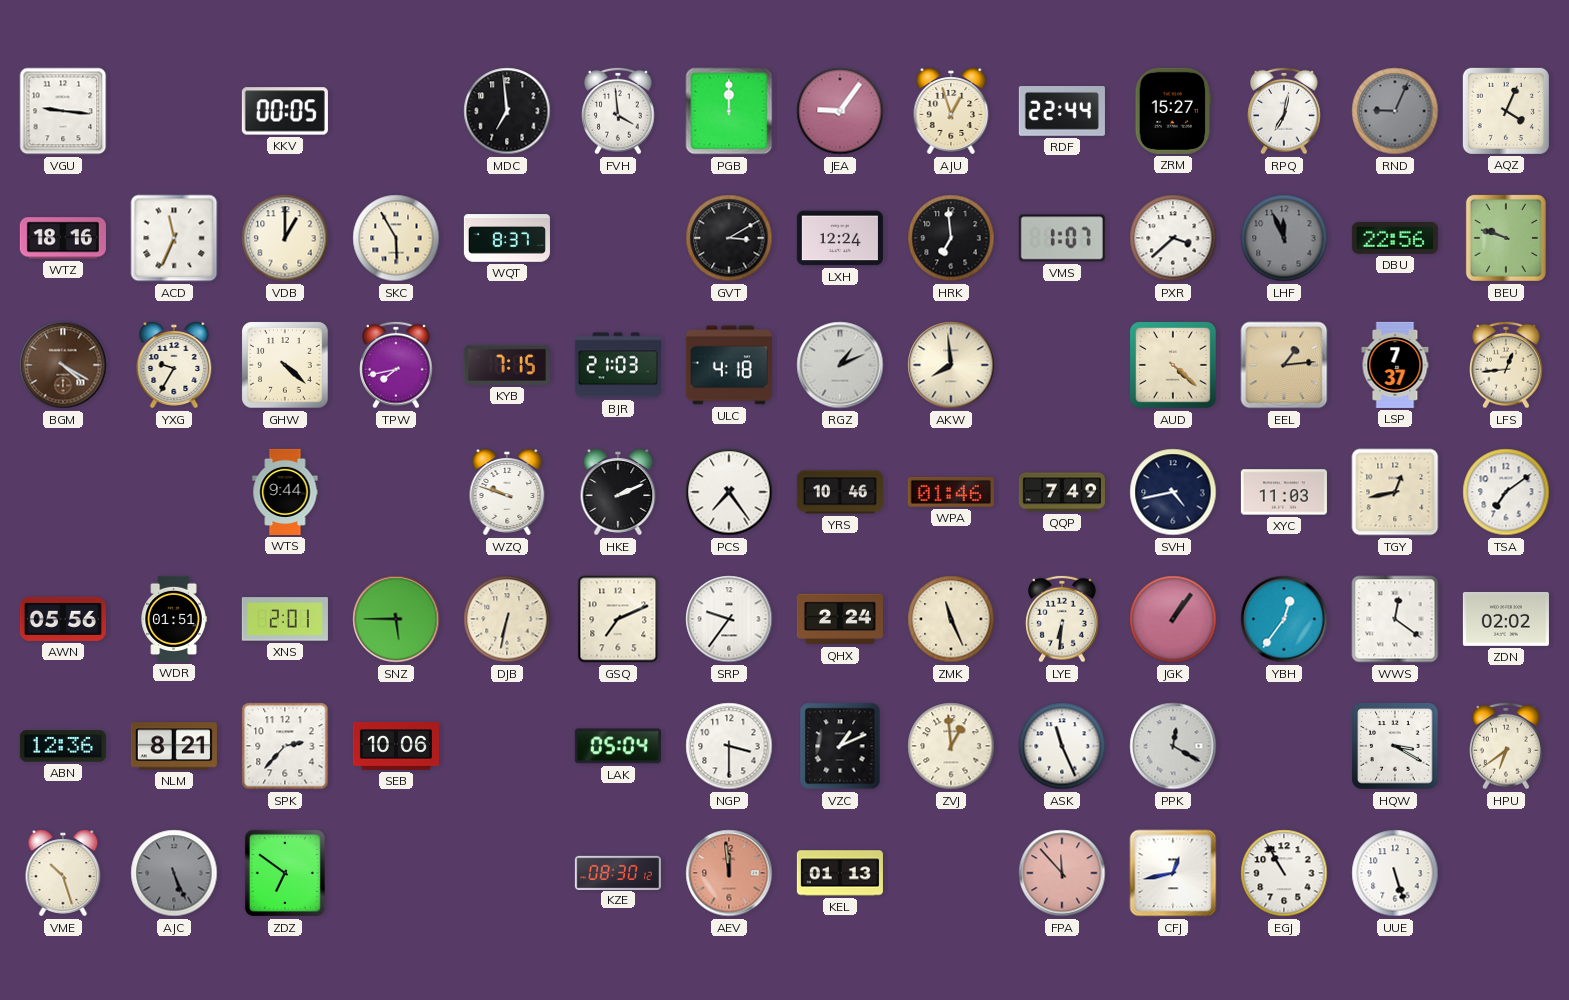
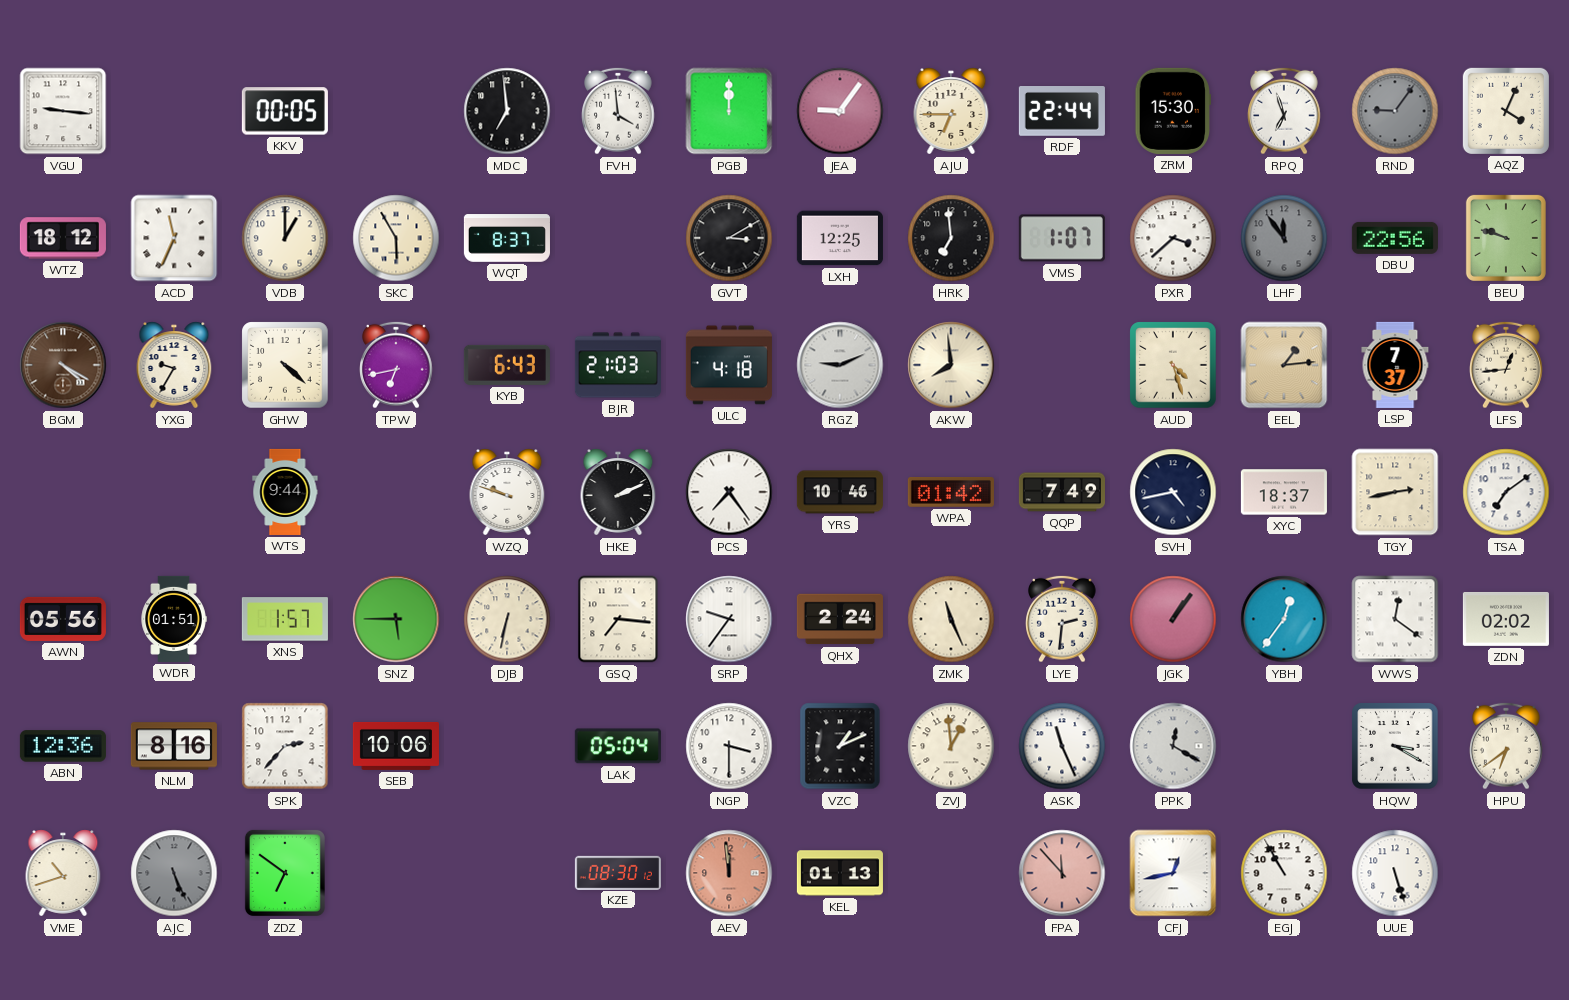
AJU: 12:57 -> 6:45 (951, 111)
ZRM: 15:27 -> 15:30 (1172, 111)
RPQ: 7:02 -> 6:57 (1284, 111)
RND: 9:04 -> 9:06 (1395, 111)
WTZ: 18:16 -> 18:12 (63, 238)
LXH: 12:24 -> 12:25 (840, 238)
LHF: 11:56 -> 11:54 (1284, 238)
TPW: 7:43 -> 6:43 (396, 365)
KYB: 7:15 -> 6:43 (507, 365)
RGZ: 1:11 -> 9:11 (840, 365)
AUD: 4:22 -> 4:27 (1173, 365)
WPA: 01:46 -> 01:42 (951, 493)
XYC: 11:03 -> 18:37 (1284, 492)
TGY: 12:43 -> 2:43 (1395, 492)
XNS: 2:01 -> 1:57 (285, 619)
GSQ: 7:11 -> 7:16 (618, 619)
LYE: 6:31 -> 2:31 (1062, 619)
NLM: 8:21 -> 8:16 (174, 746)
VME: 10:27 -> 10:42 (63, 873)
